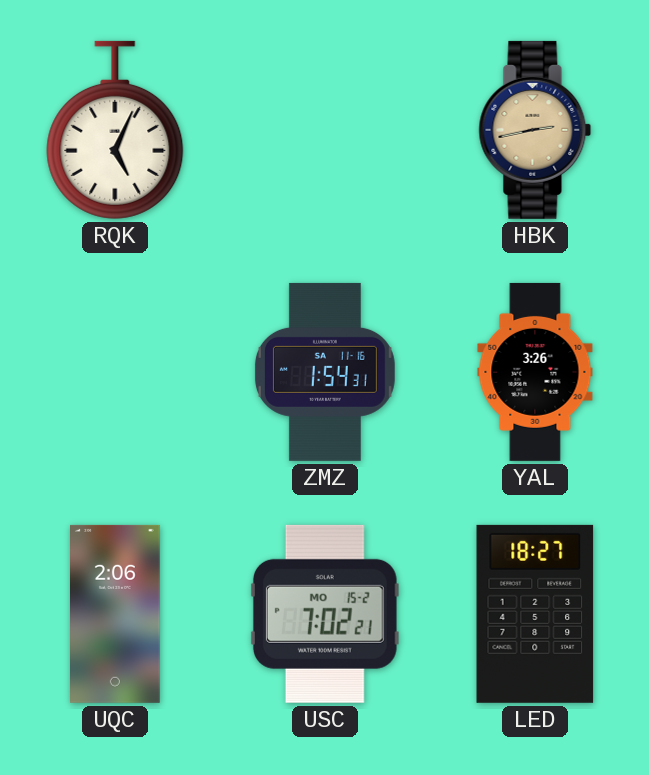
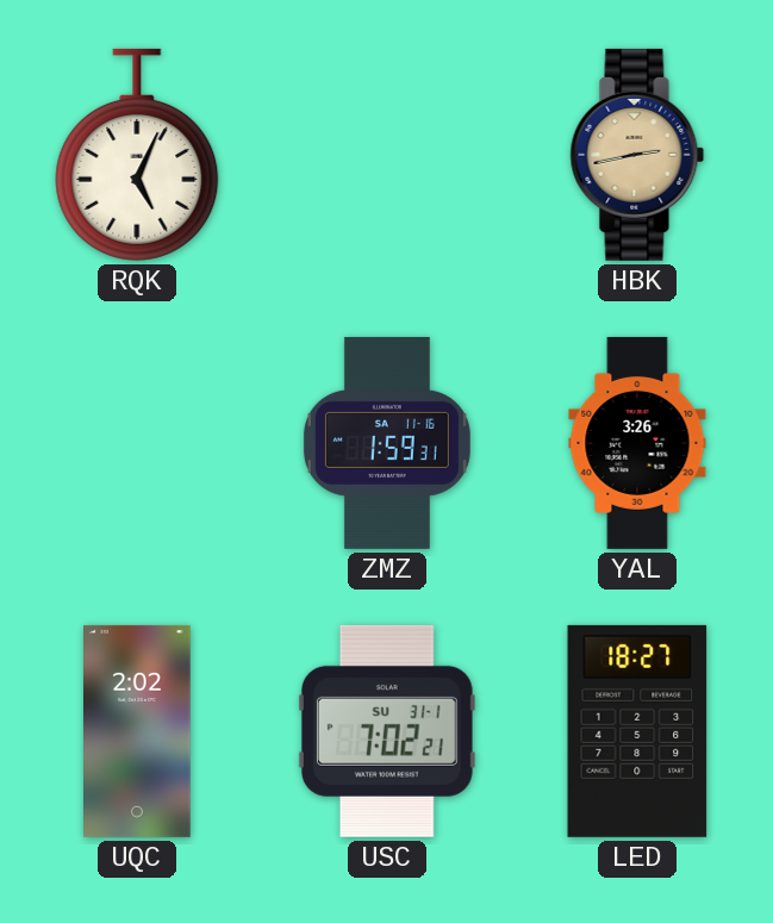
ZMZ: 1:54 -> 1:59 (387, 443)
UQC: 2:06 -> 2:02 (138, 731)
USC date: MO 15-2 -> SU 31-1 (387, 731)
